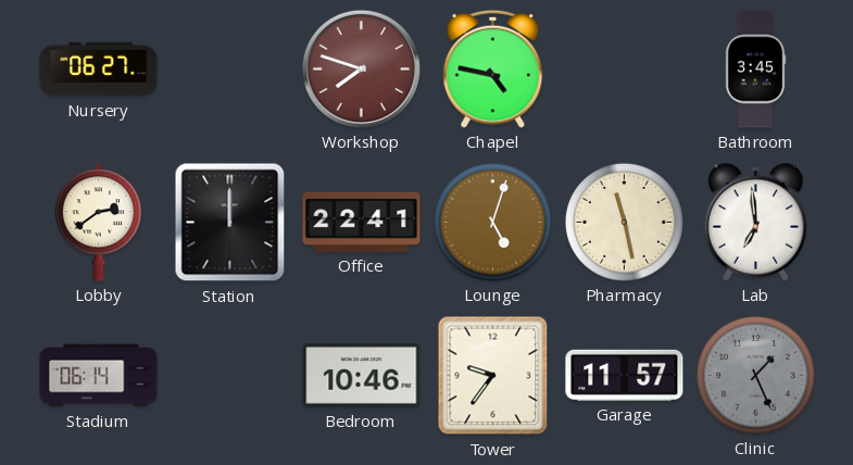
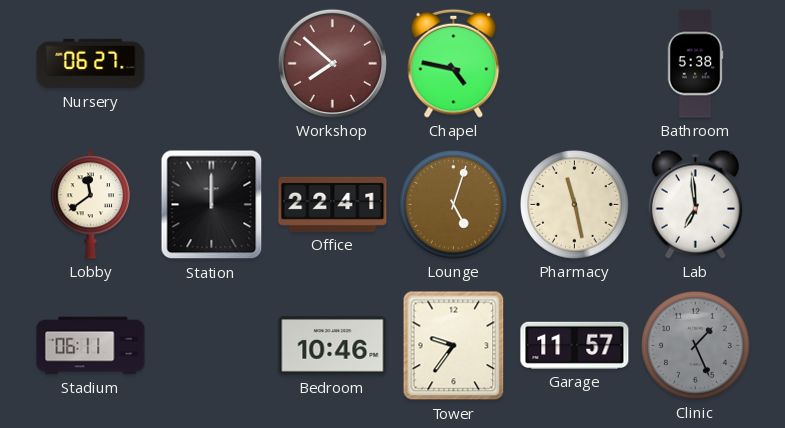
Workshop: 7:48 -> 7:52 (332, 63)
Bathroom: 3:45 -> 5:38 (695, 64)
Lobby: 2:39 -> 11:39 (90, 205)
Stadium: 06:14 -> 06:11 (91, 346)
